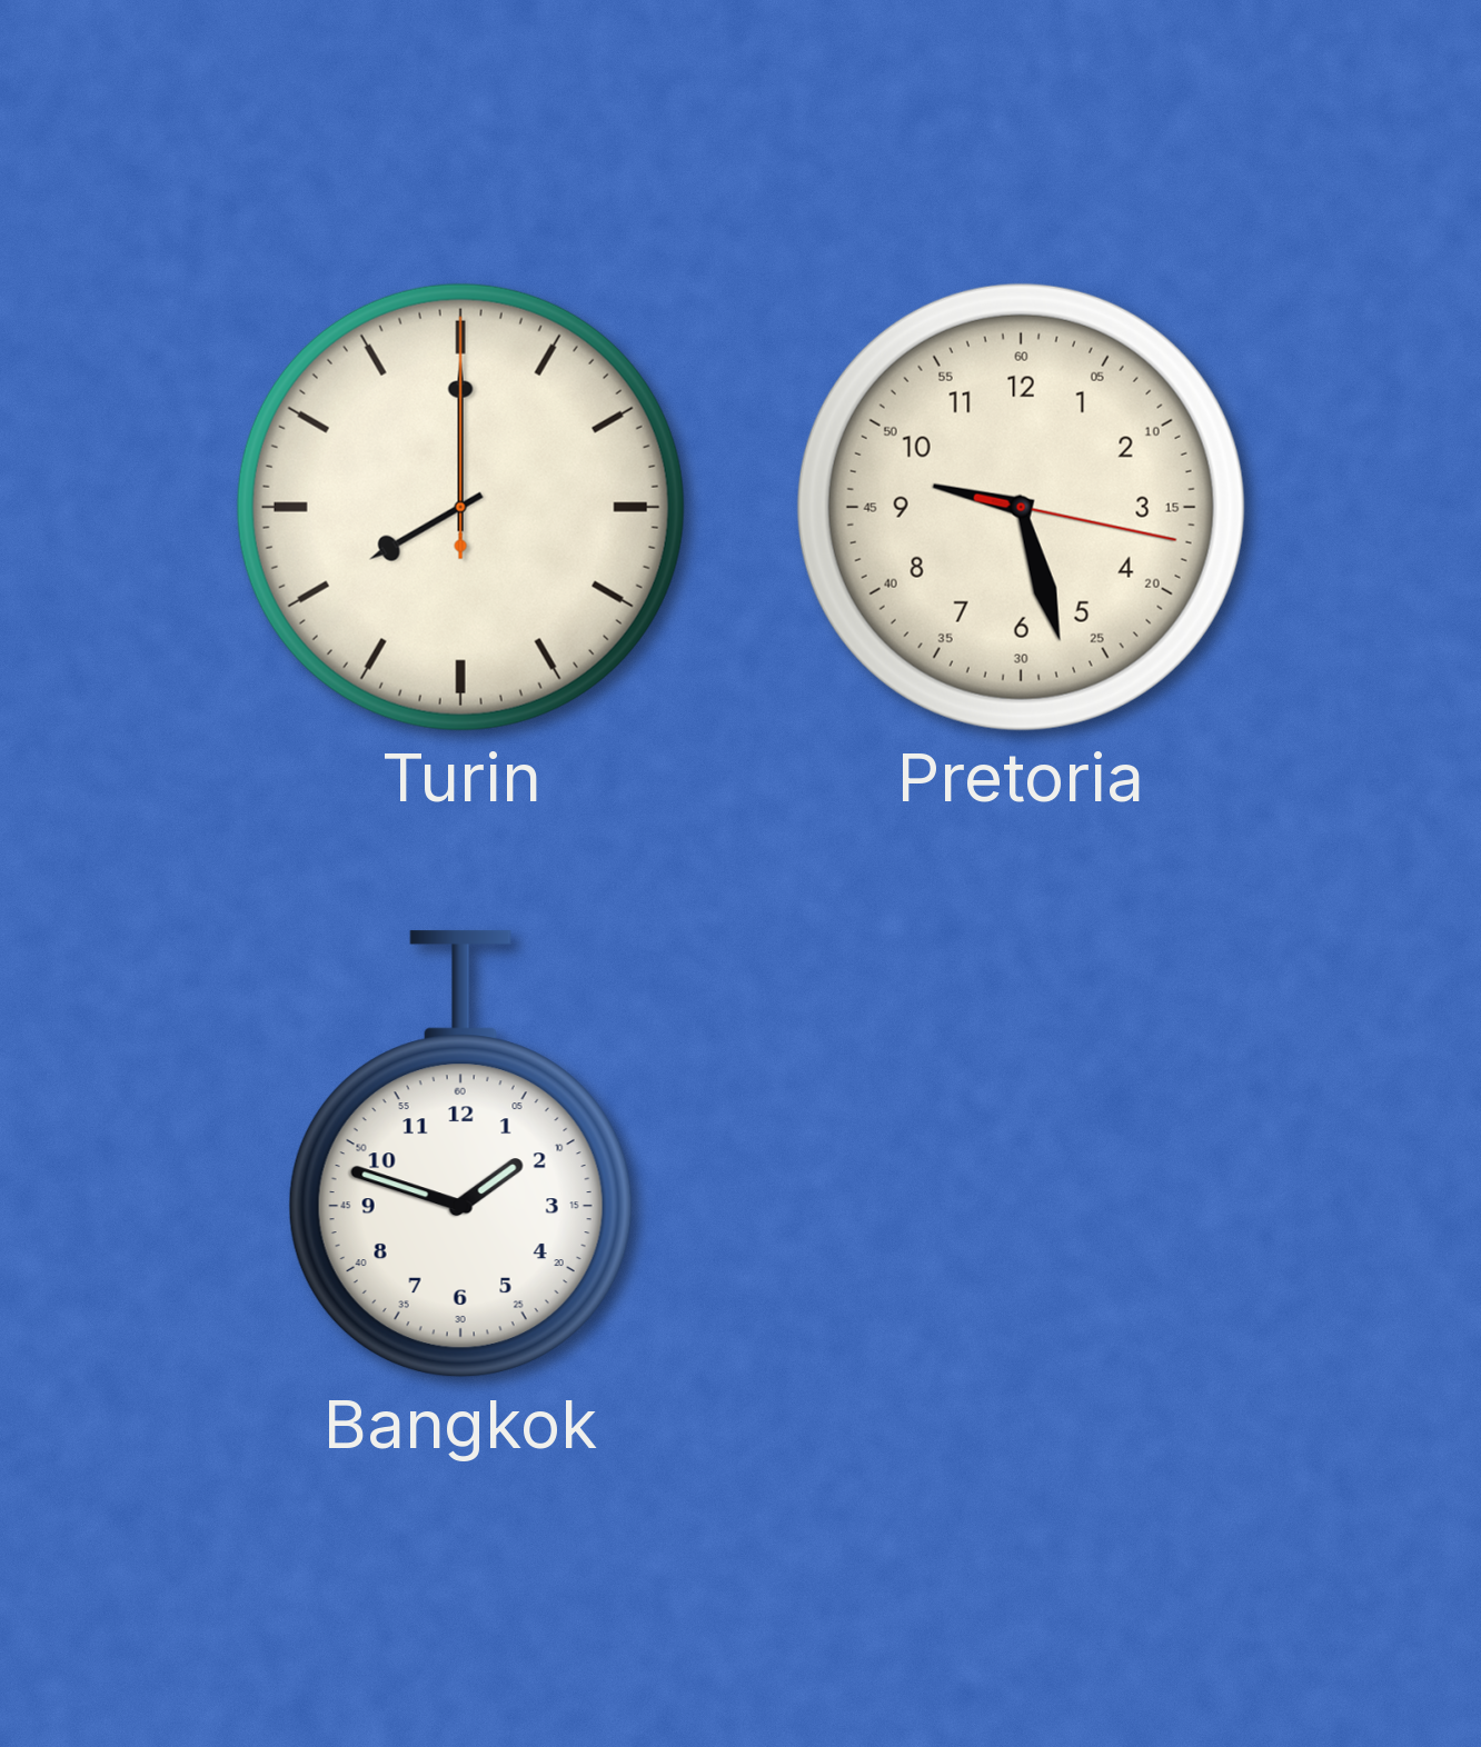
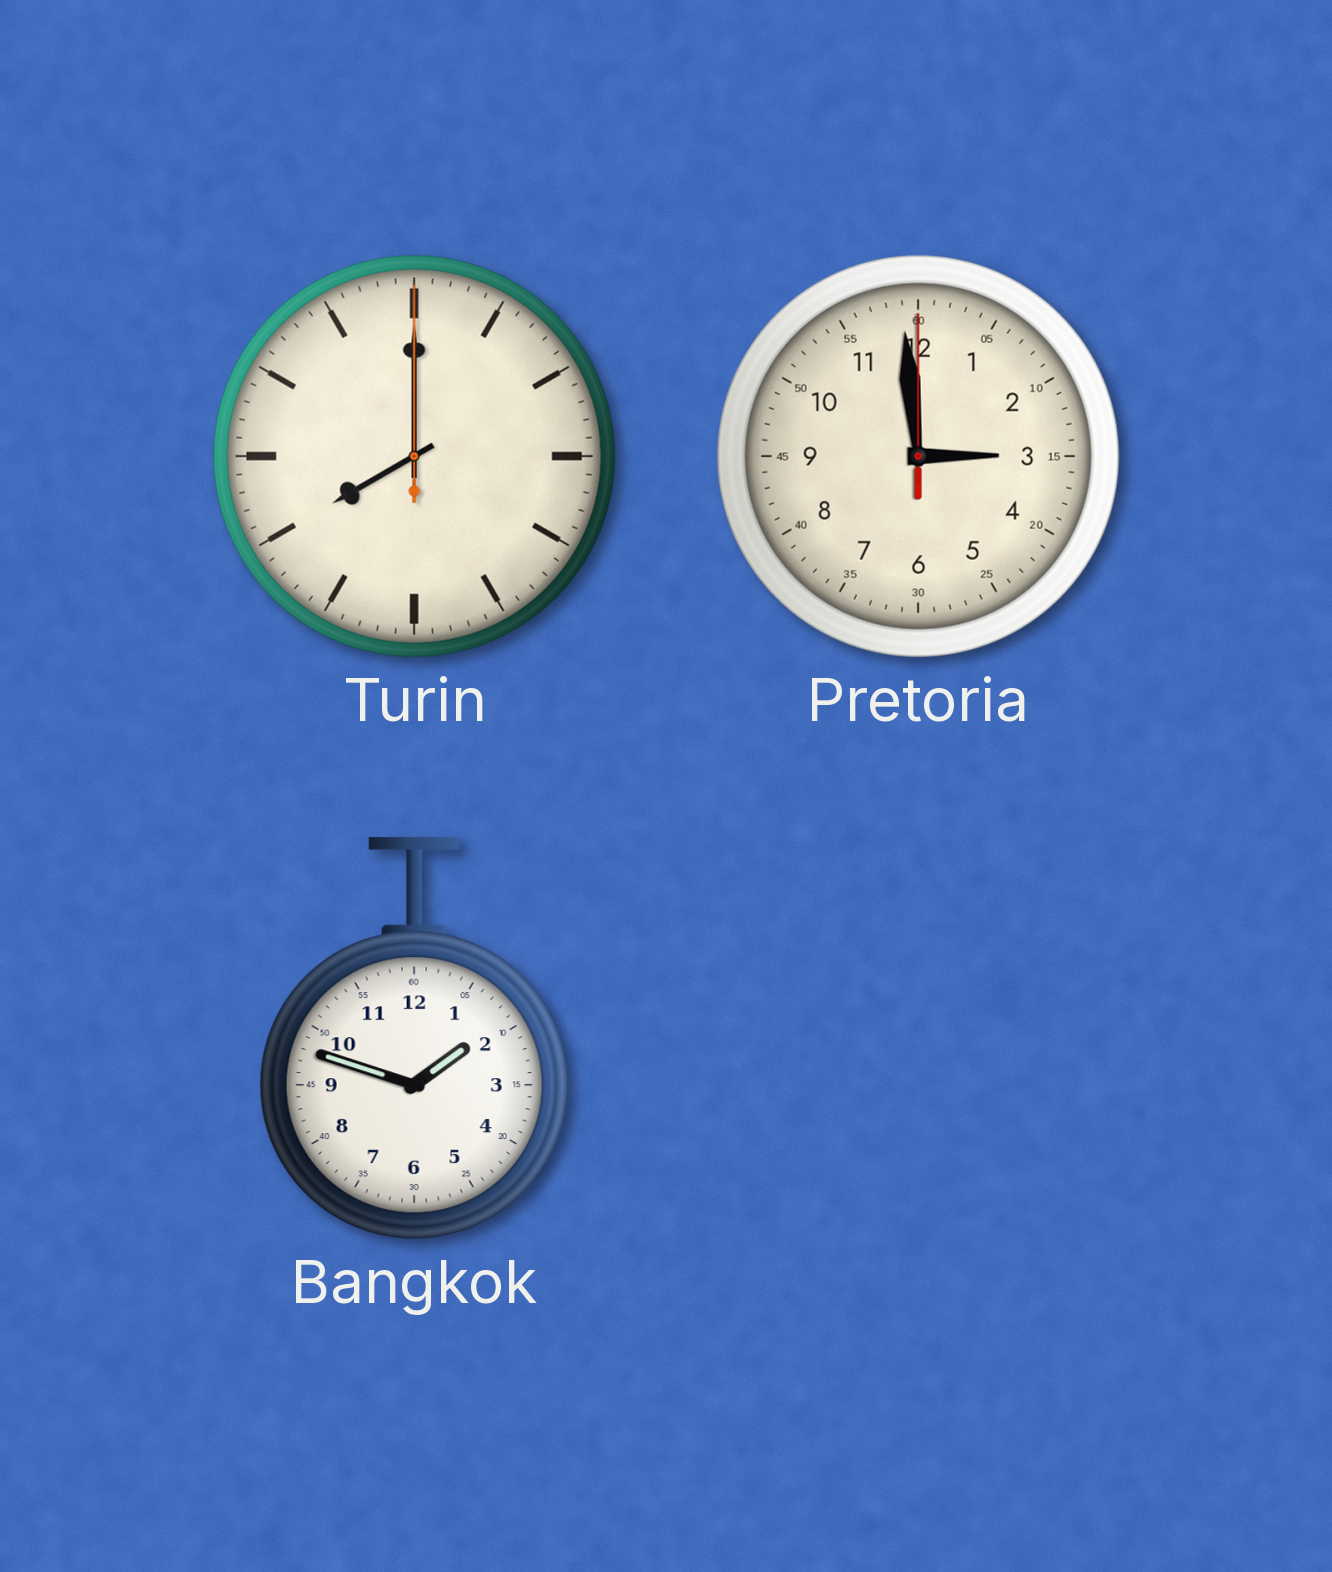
Pretoria: 9:27 -> 2:59 (918, 456)
